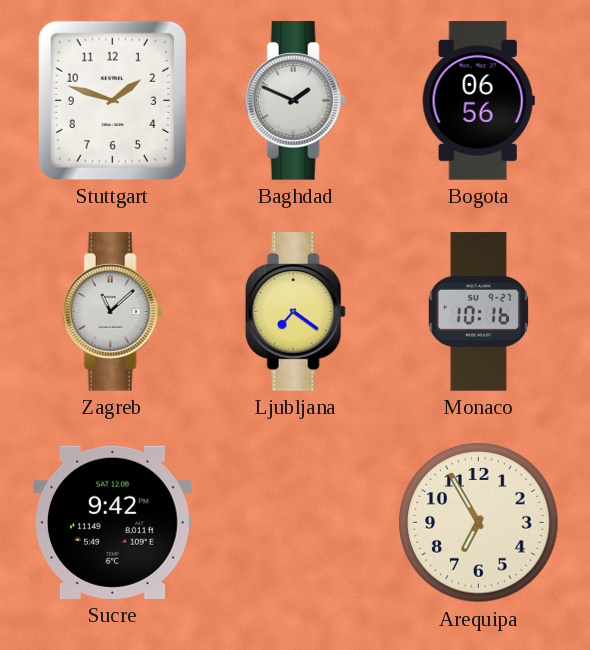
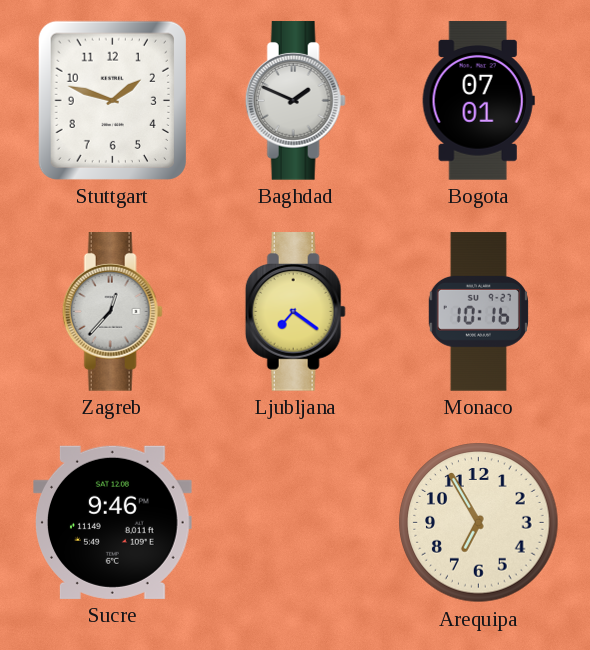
Bogota: 06:56 -> 07:01 (478, 101)
Zagreb: 11:08 -> 12:37 (112, 312)
Sucre: 9:42 -> 9:46 (113, 522)
